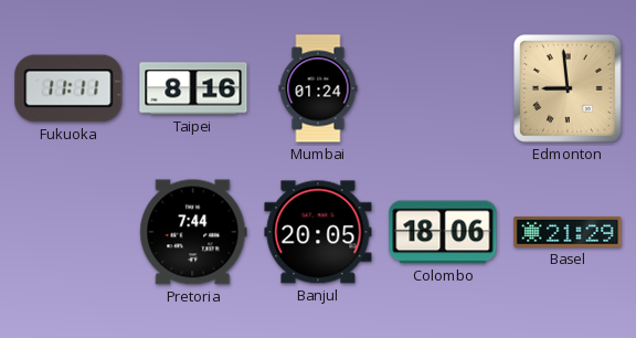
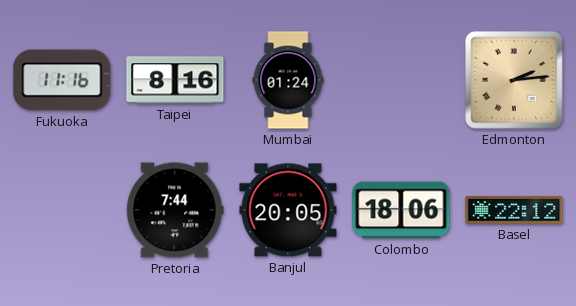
Fukuoka: 11:11 -> 11:16 (62, 80)
Edmonton: 8:59 -> 2:14 (515, 81)
Basel: 21:29 -> 22:12 (514, 211)
